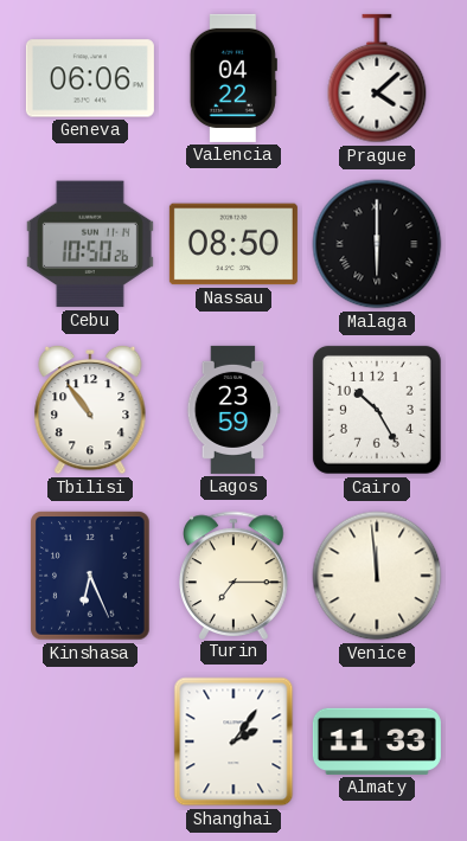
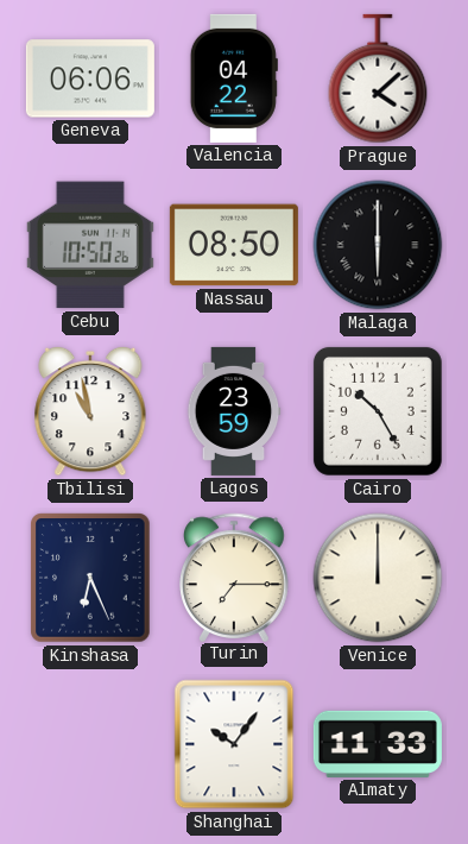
Tbilisi: 10:54 -> 10:58 (90, 411)
Venice: 11:59 -> 12:00 (378, 578)
Shanghai: 2:06 -> 10:06 (234, 744)
